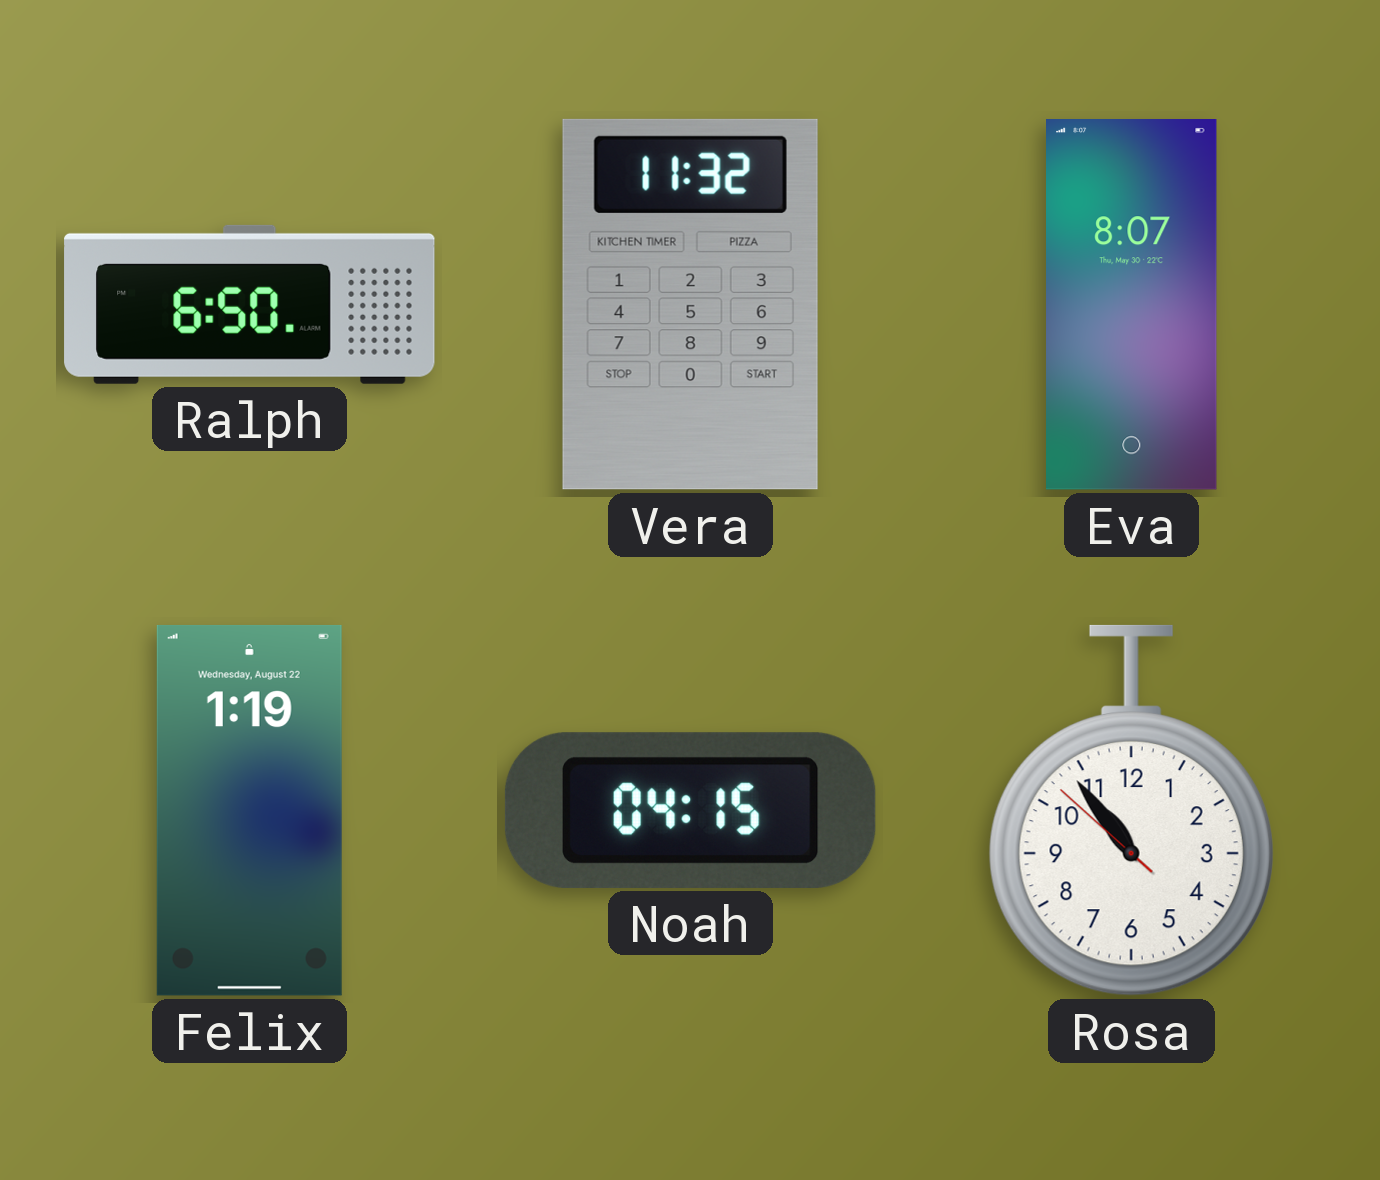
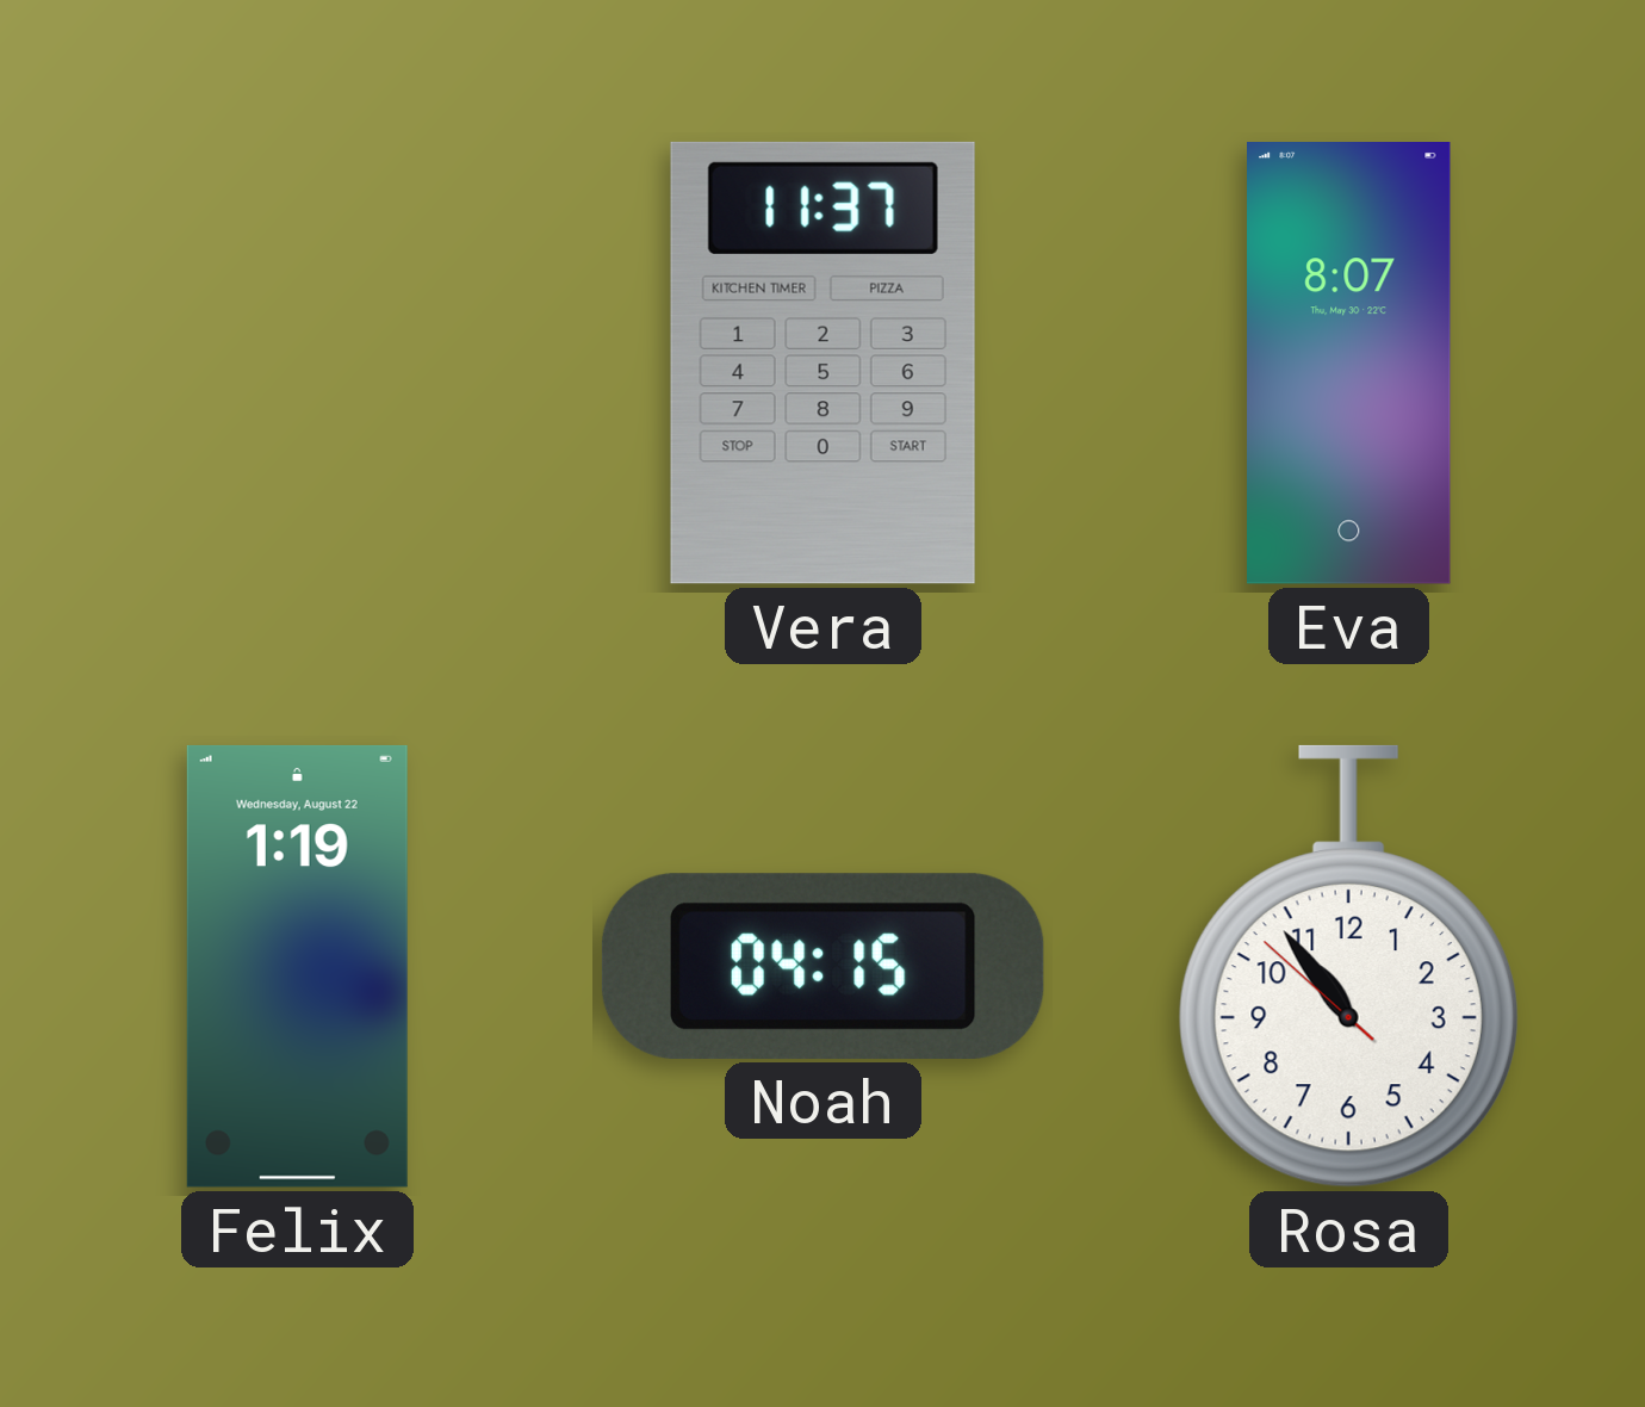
Ralph: 6:50 -> none (250, 304)
Vera: 11:32 -> 11:37 (822, 362)
